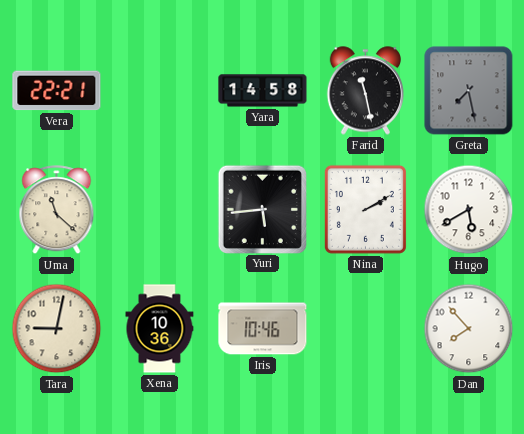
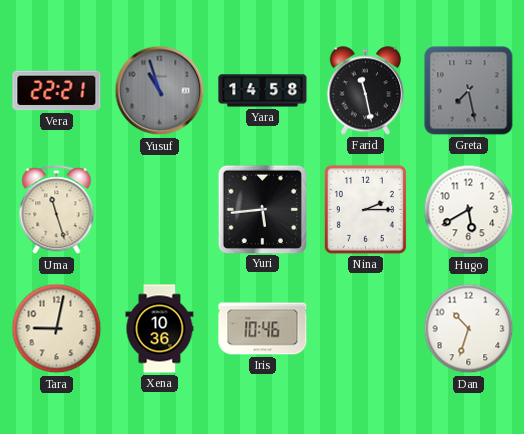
Yusuf: none -> 10:57 (160, 91)
Uma: 11:22 -> 11:27 (57, 210)
Nina: 2:10 -> 2:15 (365, 209)
Dan: 7:53 -> 10:33 (469, 329)
